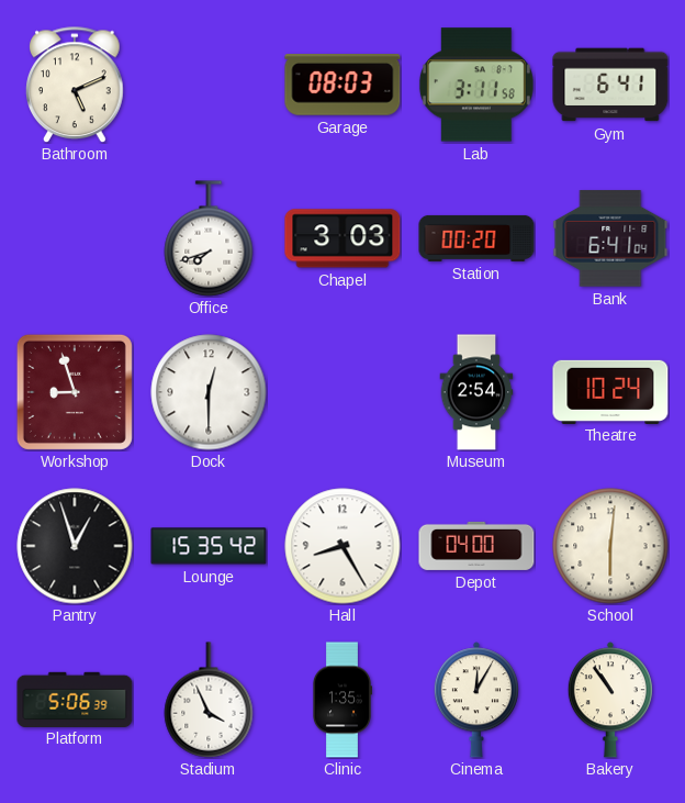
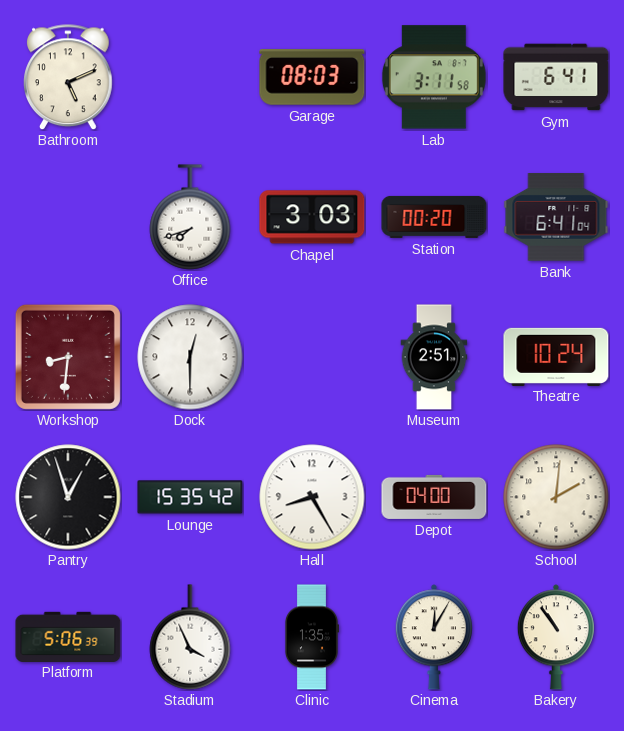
Workshop: 8:57 -> 8:31 (68, 357)
Museum: 2:54 -> 2:51 (434, 357)
School: 6:01 -> 2:01 (556, 497)
